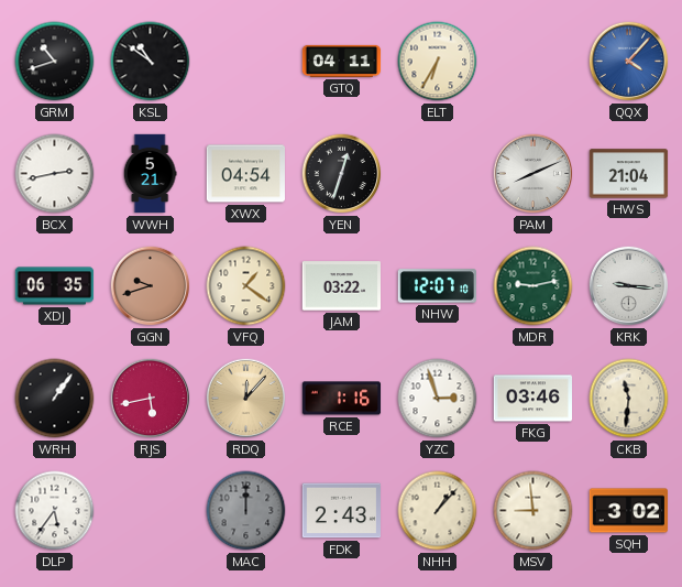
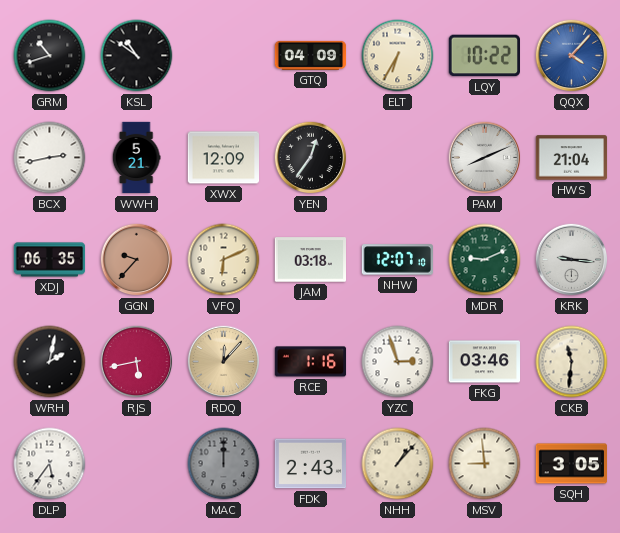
GTQ: 04:11 -> 04:09 (311, 55)
LQY: none -> 10:22 (484, 56)
XWX: 04:54 -> 12:09 (224, 158)
YEN: 12:33 -> 12:36 (311, 158)
GGN: 9:42 -> 9:37 (137, 260)
VFQ: 1:21 -> 6:11 (224, 260)
JAM: 03:22 -> 03:18 (310, 260)
MDR: 9:13 -> 9:11 (485, 260)
WRH: 1:06 -> 2:02 (50, 362)
SQH: 3:02 -> 3:05 (571, 464)
